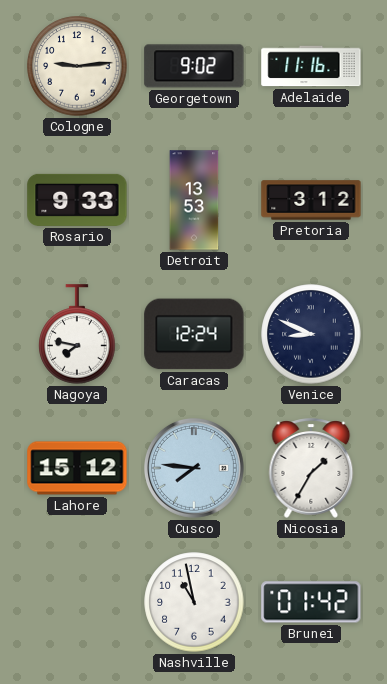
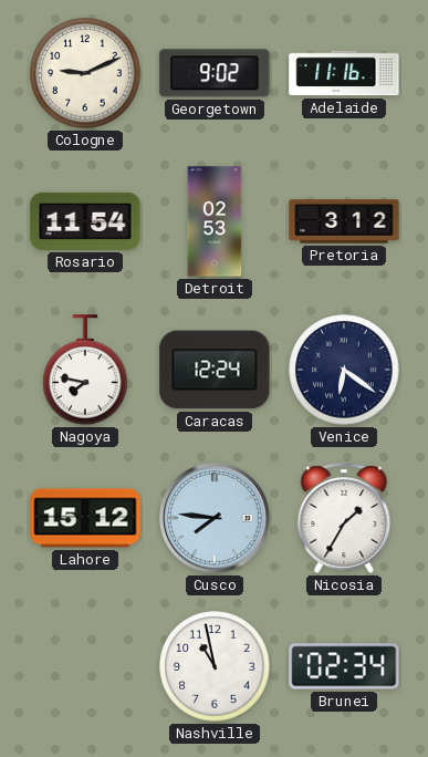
Cologne: 9:14 -> 9:11 (85, 73)
Rosario: 9:33 -> 11:54 (85, 221)
Detroit: 13:53 -> 02:53 (215, 221)
Venice: 8:49 -> 6:21 (344, 370)
Brunei: 01:42 -> 02:34 (344, 666)
